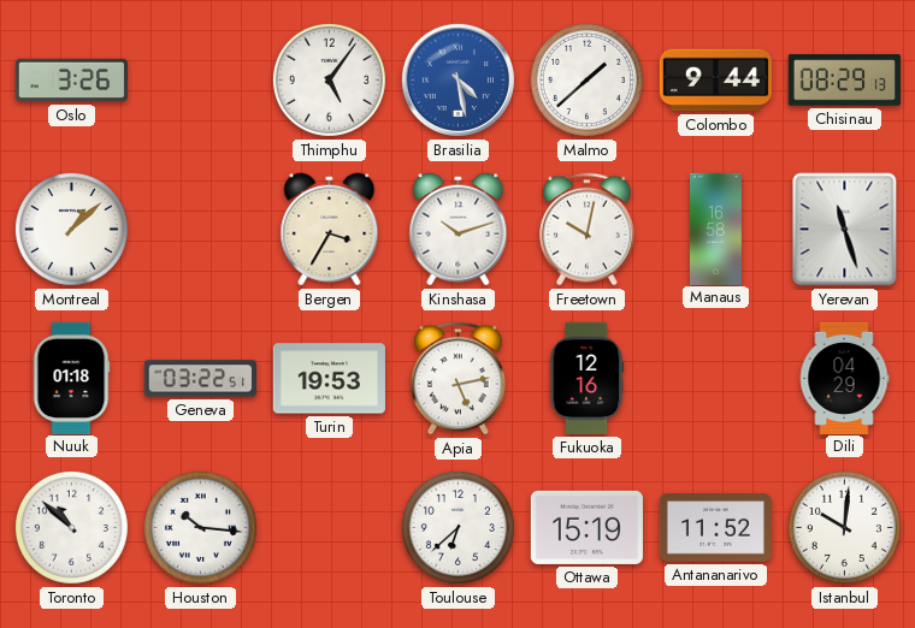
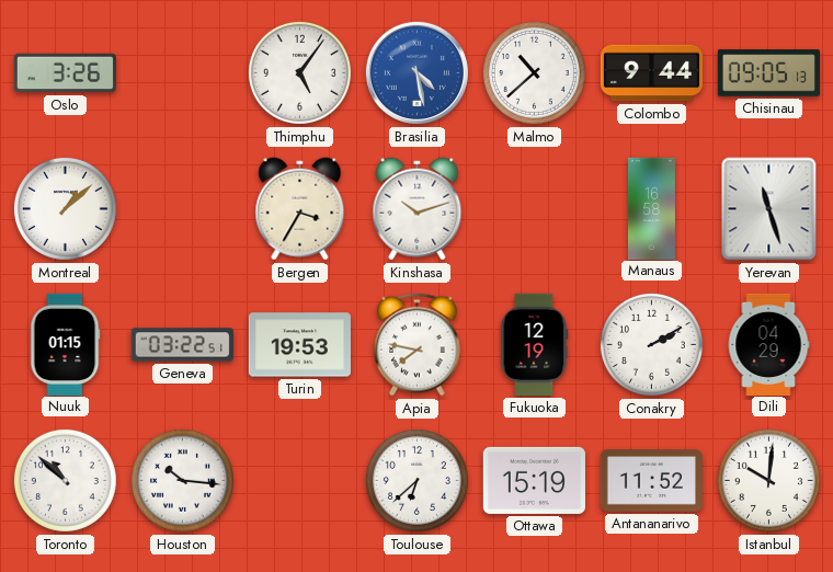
Malmo: 1:38 -> 10:38 (534, 72)
Chisinau: 08:29 -> 09:05 (768, 73)
Freetown: 10:02 -> none (588, 230)
Nuuk: 01:18 -> 01:15 (65, 344)
Apia: 5:13 -> 7:47 (418, 345)
Fukuoka: 12:16 -> 12:19 (535, 344)
Conakry: none -> 2:10 (651, 344)
